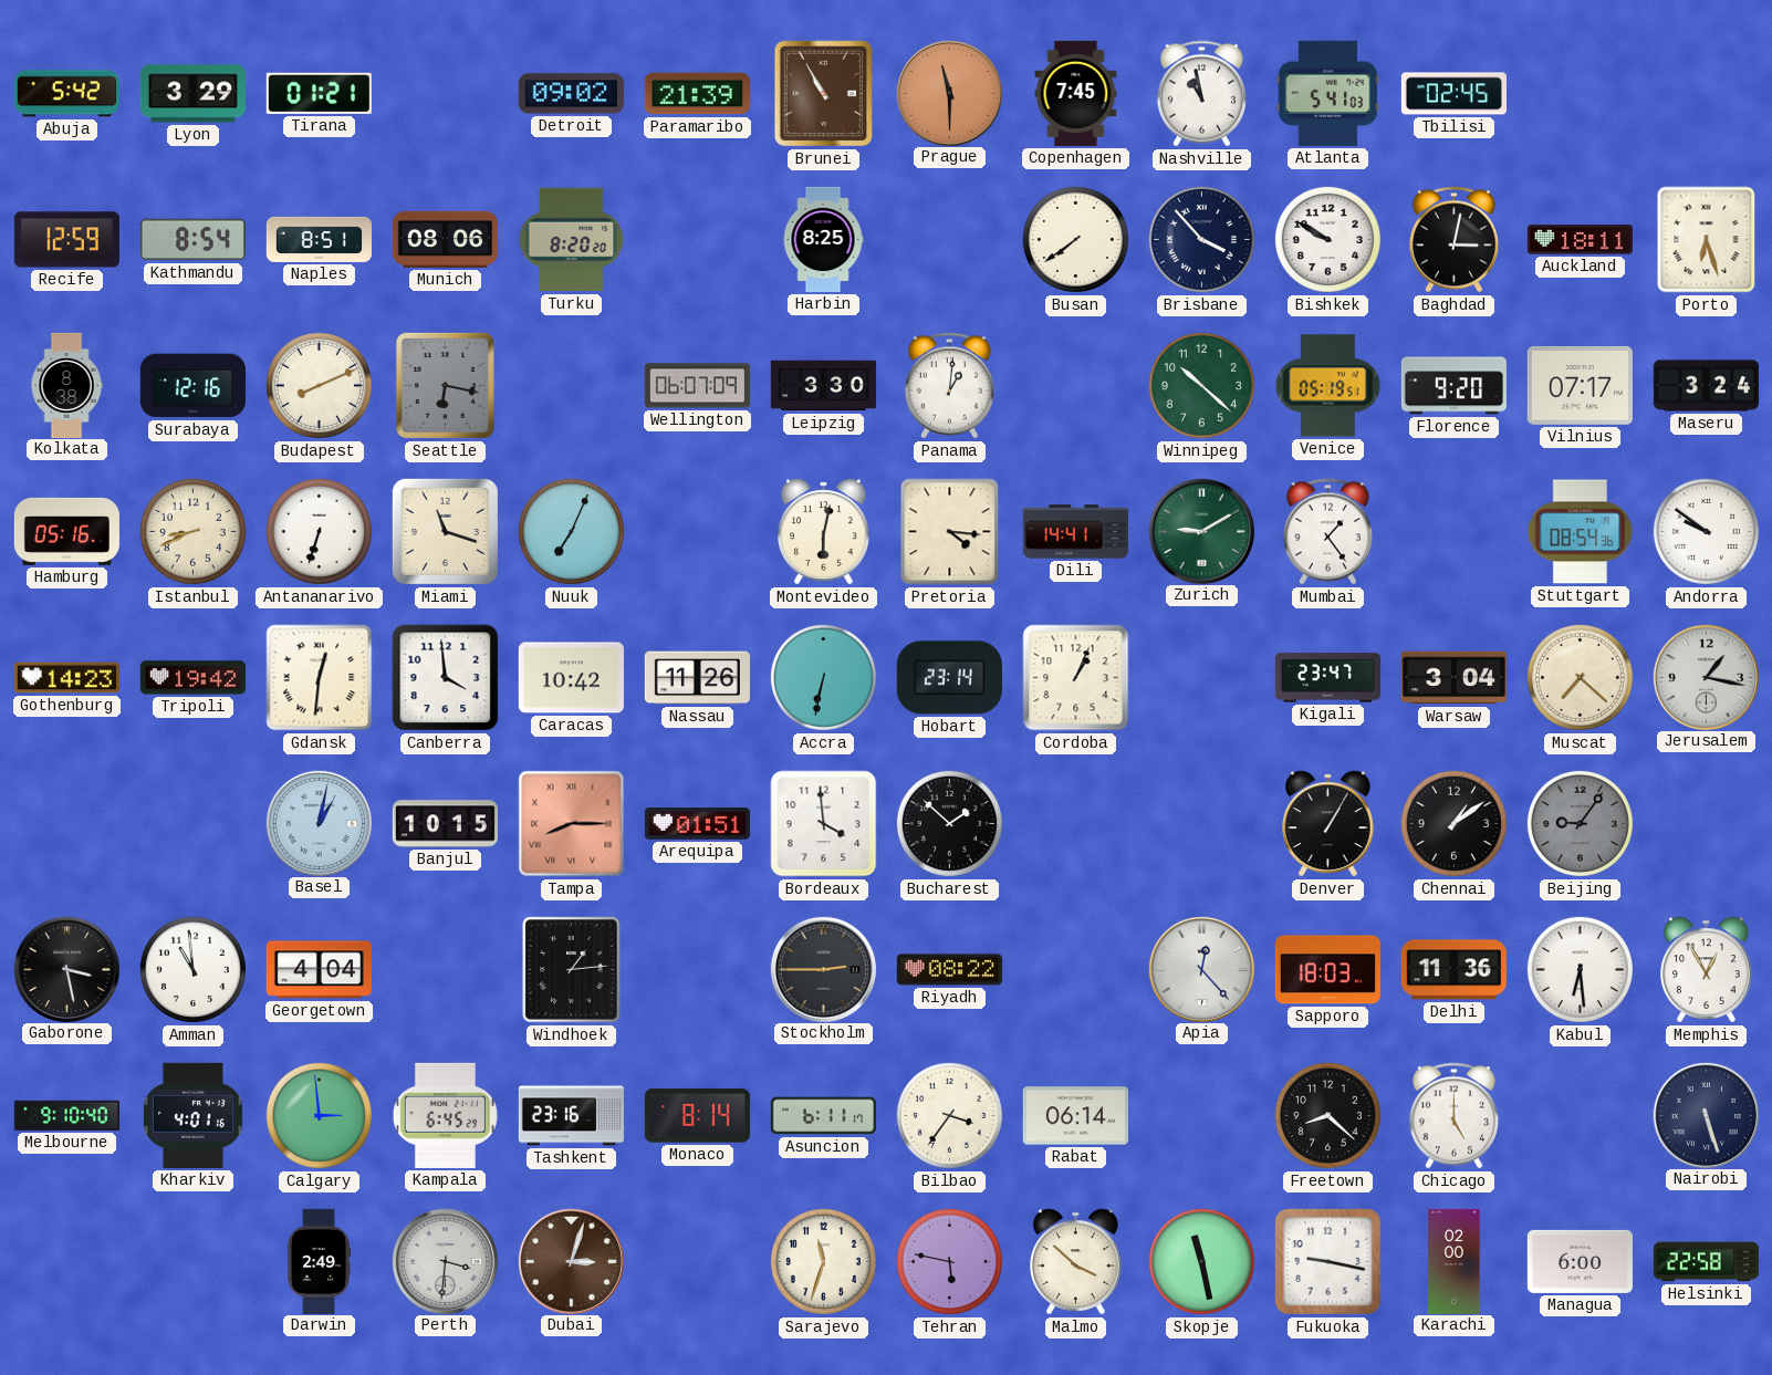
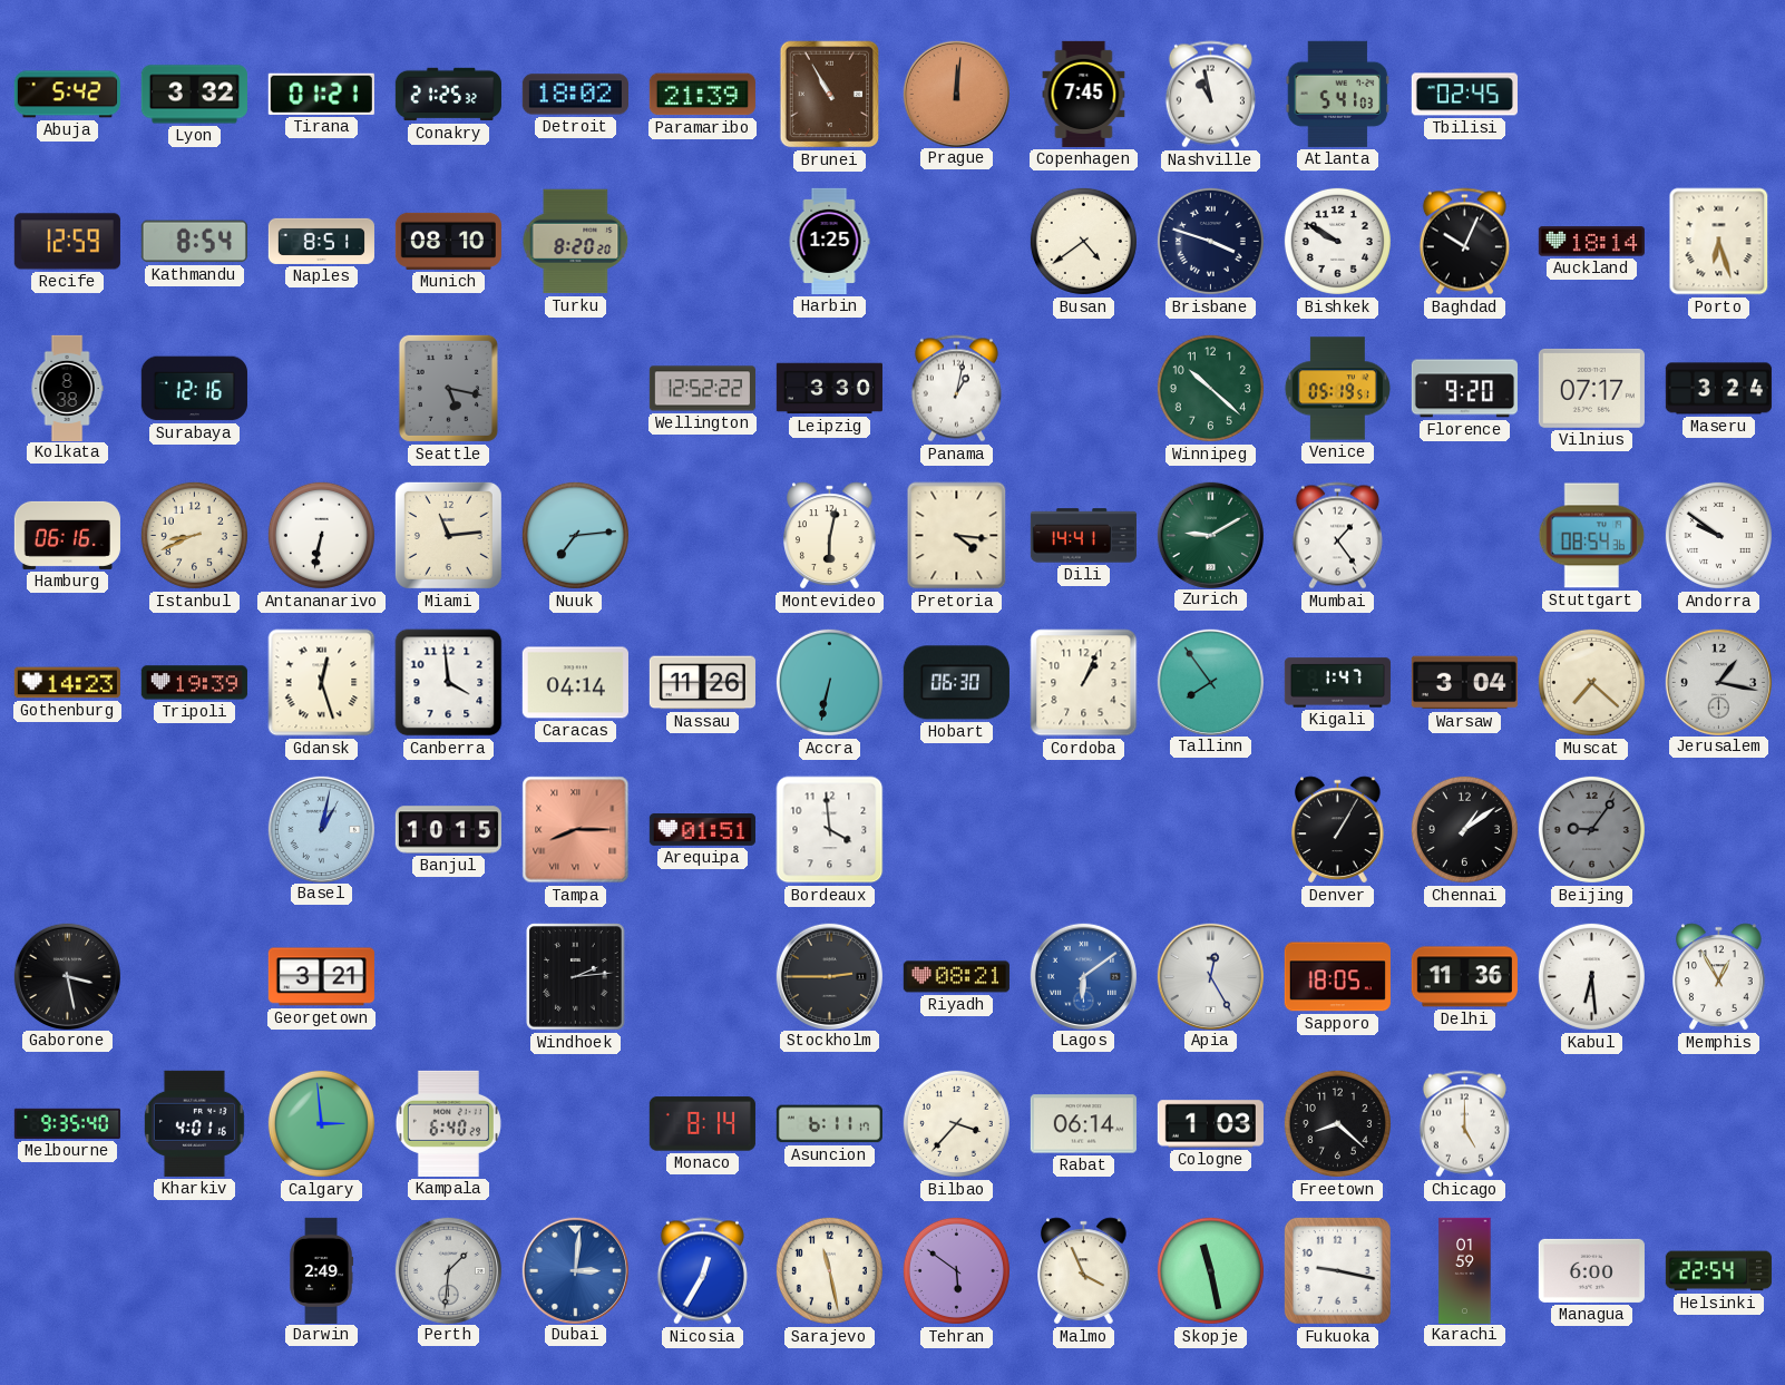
Lyon: 3:29 -> 3:32 (194, 95)
Conakry: none -> 21:25 (448, 95)
Detroit: 09:02 -> 18:02 (575, 95)
Prague: 11:30 -> 12:01 (956, 94)
Munich: 08:06 -> 08:10 (448, 241)
Harbin: 8:25 -> 1:25 (829, 241)
Busan: 7:39 -> 4:39 (1083, 241)
Brisbane: 3:53 -> 3:48 (1210, 241)
Baghdad: 3:02 -> 10:04 (1464, 242)
Auckland: 18:11 -> 18:14 (1591, 242)
Budapest: 8:11 -> none (319, 385)
Seattle: 6:17 -> 5:17 (448, 388)
Wellington: 06:07 -> 12:52 (702, 389)
Panama: 1:01 -> 1:02 (956, 389)
Hamburg: 05:16 -> 06:16 (67, 535)
Antananarivo: 6:33 -> 6:32 (321, 535)
Miami: 11:18 -> 11:14 (448, 535)
Nuuk: 7:04 -> 7:14 (575, 535)
Tripoli: 19:42 -> 19:39 (194, 683)
Gdansk: 12:31 -> 12:27 (322, 683)
Caracas: 10:42 -> 04:14 (575, 683)
Hobart: 23:14 -> 06:30 (956, 683)
Tallinn: none -> 7:54 (1210, 682)
Kigali: 23:47 -> 1:47 (1337, 683)
Bucharest: 1:52 -> none (949, 823)
Amman: 10:59 -> none (192, 969)
Georgetown: 4:04 -> 3:21 (321, 977)
Windhoek: 1:14 -> 2:14 (576, 977)
Riyadh: 08:22 -> 08:21 (956, 977)
Lagos: none -> 6:09 (1083, 976)
Apia: 12:23 -> 12:25 (1210, 976)
Sapporo: 18:03 -> 18:05 (1337, 977)
Melbourne: 9:10 -> 9:35 (67, 1123)
Kampala: 6:45 -> 6:40 (448, 1123)
Tashkent: 23:16 -> none (571, 1116)
Bilbao: 3:36 -> 3:37 (956, 1123)
Cologne: none -> 1:03 (1210, 1124)
Nairobi: 5:27 -> none (1706, 1115)
Perth: 3:31 -> 1:31 (448, 1270)
Dubai: 3:03 -> 3:01 (575, 1270)
Dubai dial: brown -> blue (575, 1270)
Nicosia: none -> 12:35 (702, 1271)
Sarajevo: 11:33 -> 11:28 (829, 1270)
Tehran: 5:47 -> 5:51 (956, 1270)
Malmo: 3:52 -> 3:56 (1084, 1271)
Karachi: 02:00 -> 01:59 (1465, 1270)
Helsinki: 22:58 -> 22:54 (1718, 1271)
